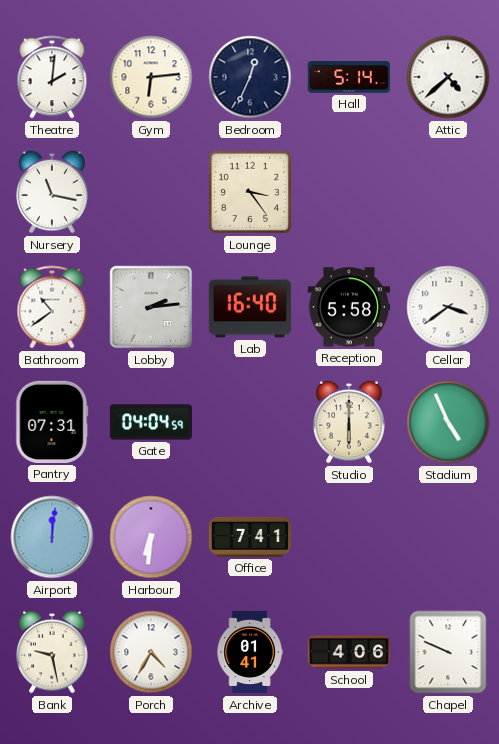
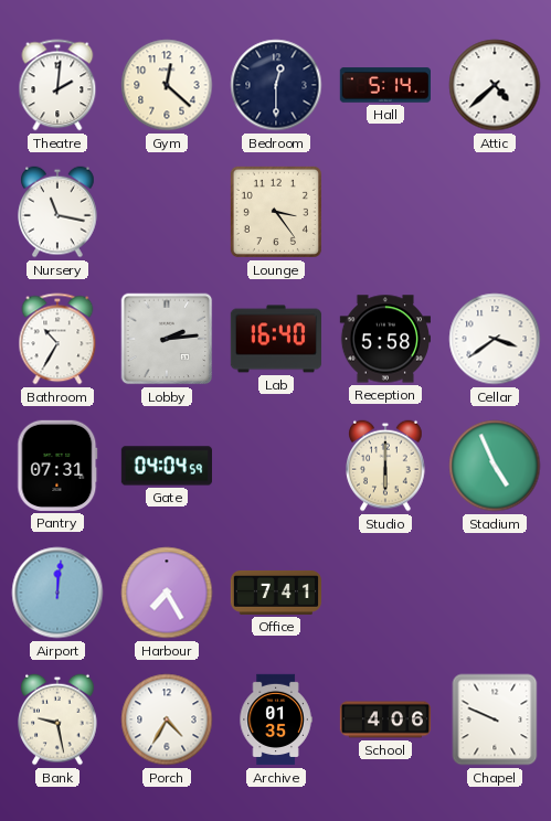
Gym: 6:14 -> 12:22 (167, 85)
Bedroom: 12:34 -> 12:30 (276, 85)
Bathroom: 10:39 -> 10:35 (57, 339)
Harbour: 6:31 -> 7:25 (167, 593)
Archive: 01:41 -> 01:35 (276, 719)
